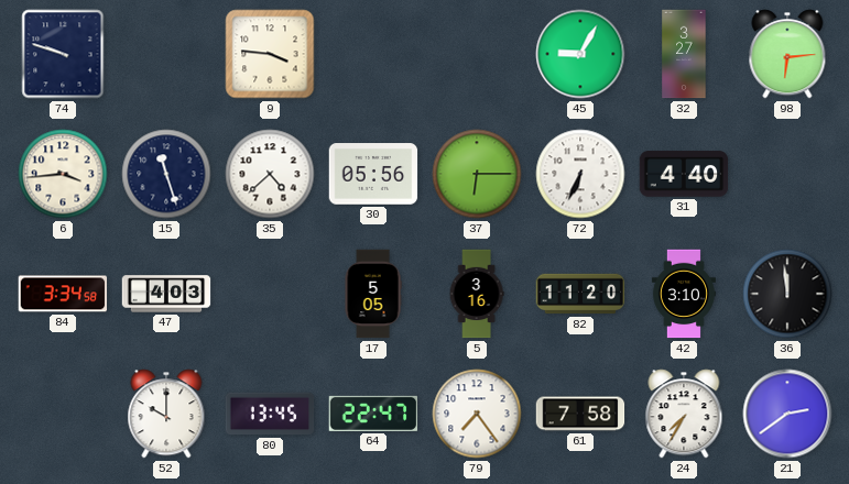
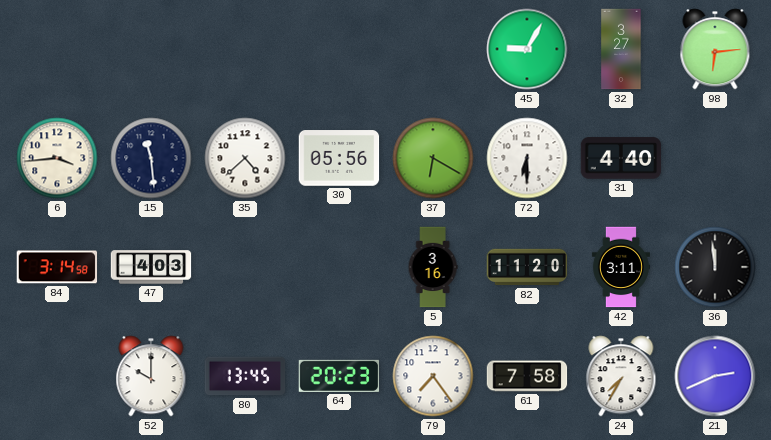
74: 9:48 -> none (63, 54)
9: 3:46 -> none (270, 54)
15: 11:27 -> 11:29 (151, 158)
37: 6:15 -> 6:20 (433, 158)
72: 6:34 -> 6:30 (527, 158)
84: 3:34 -> 3:14 (57, 267)
17: 5:05 -> none (373, 294)
42: 3:10 -> 3:11 (621, 267)
64: 22:47 -> 20:23 (339, 376)
21: 2:39 -> 2:41 (715, 376)
